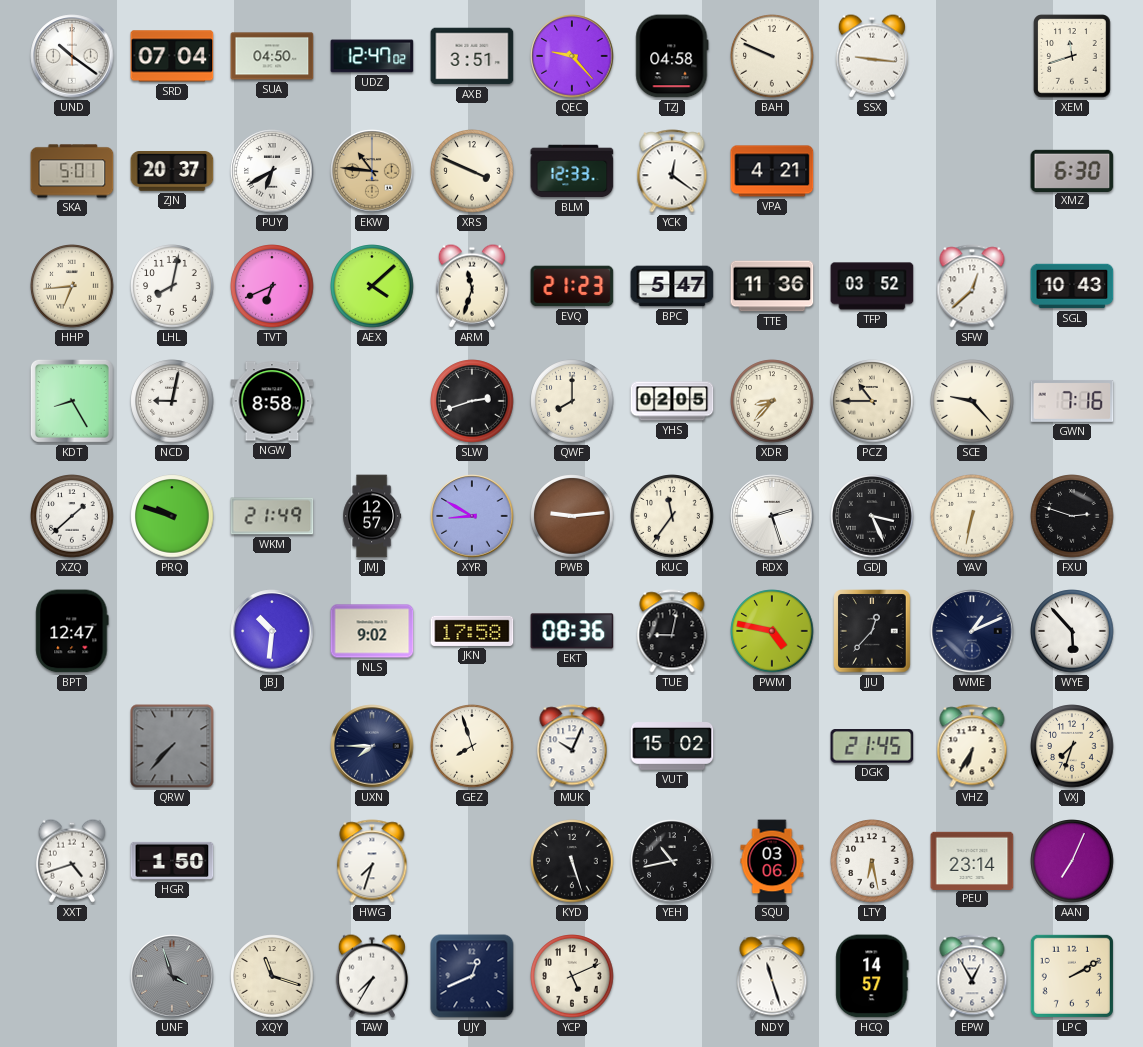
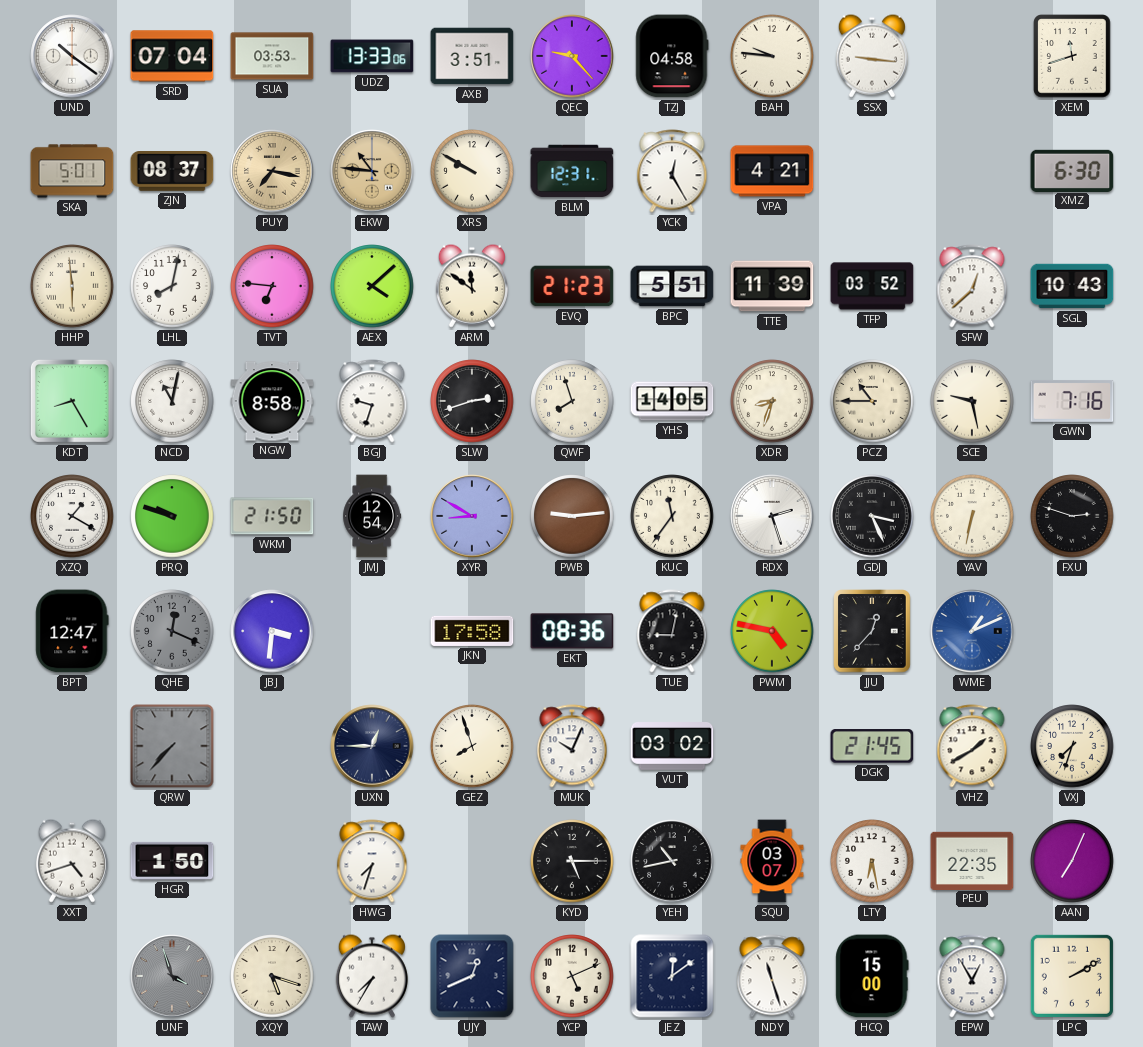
SUA: 04:50 -> 03:53 (272, 56)
UDZ: 12:47 -> 13:33 (372, 56)
BAH: 9:49 -> 9:46 (772, 56)
ZJN: 20:37 -> 08:37 (172, 172)
PUY: 6:40 -> 7:17 (272, 171)
PUY dial: white -> champagne (272, 171)
XRS: 3:49 -> 9:50 (472, 171)
BLM: 12:33 -> 12:31 (572, 171)
YCK: 12:21 -> 12:25 (672, 171)
HHP: 6:44 -> 5:59 (72, 286)
TVT: 6:41 -> 6:46 (272, 286)
ARM: 11:33 -> 11:51 (472, 286)
BPC: 5:47 -> 5:51 (672, 286)
TTE: 11:36 -> 11:39 (772, 286)
NCD: 9:02 -> 11:02 (172, 401)
BGJ: none -> 9:33 (372, 401)
QWF: 8:00 -> 7:57 (572, 401)
YHS: 02:05 -> 14:05 (672, 401)
XDR: 8:37 -> 8:33 (772, 401)
SCE: 9:23 -> 9:28 (972, 401)
XZQ: 1:38 -> 1:20 (72, 516)
WKM: 21:49 -> 21:50 (272, 516)
JMJ: 12:57 -> 12:54 (372, 516)
QHE: none -> 12:19 (172, 631)
JBJ: 10:31 -> 3:31 (272, 631)
NLS: 9:02 -> none (372, 631)
WME dial: navy -> blue (972, 631)
WYE: 5:53 -> none (1072, 631)
UXN: 7:45 -> 12:45 (372, 746)
VUT: 15:02 -> 03:02 (672, 747)
VHZ: 6:35 -> 1:40 (972, 746)
KYD: 5:27 -> 5:15 (572, 861)
SQU: 03:06 -> 03:07 (772, 861)
PEU: 23:14 -> 22:35 (972, 860)
XQY: 11:18 -> 5:18 (272, 976)
JEZ: none -> 12:09 (672, 976)
HCQ: 14:57 -> 15:00 (872, 976)
